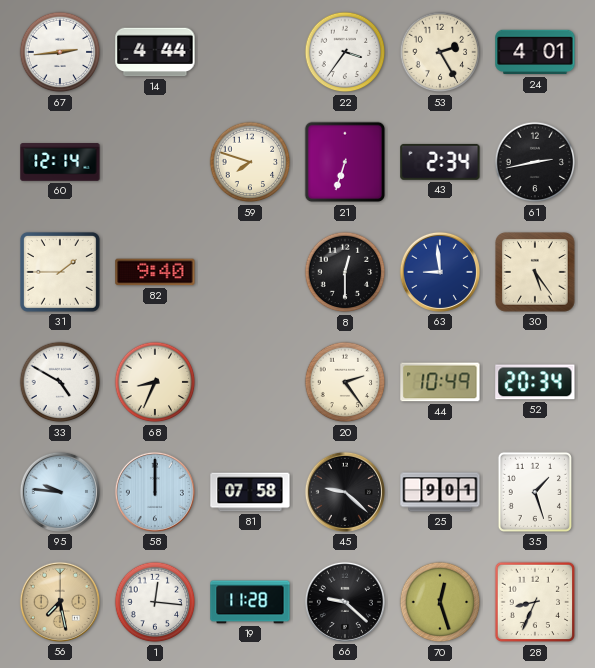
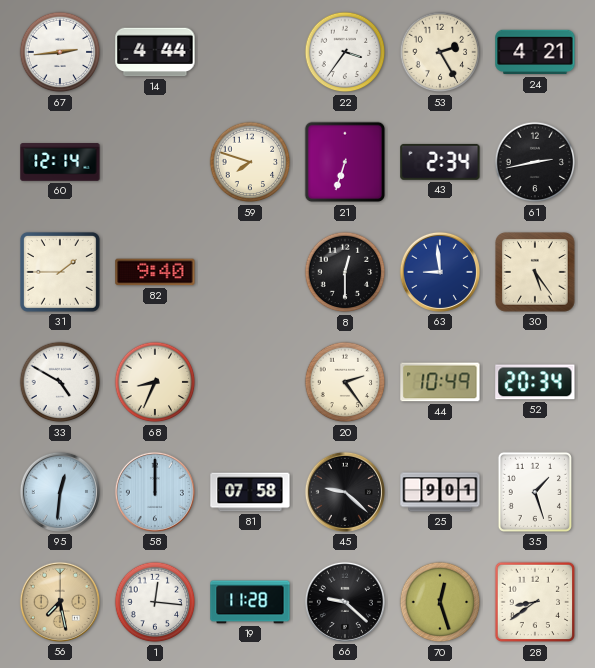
24: 4:01 -> 4:21 (535, 52)
95: 9:46 -> 12:31 (60, 492)
28: 8:34 -> 8:39 (535, 602)
